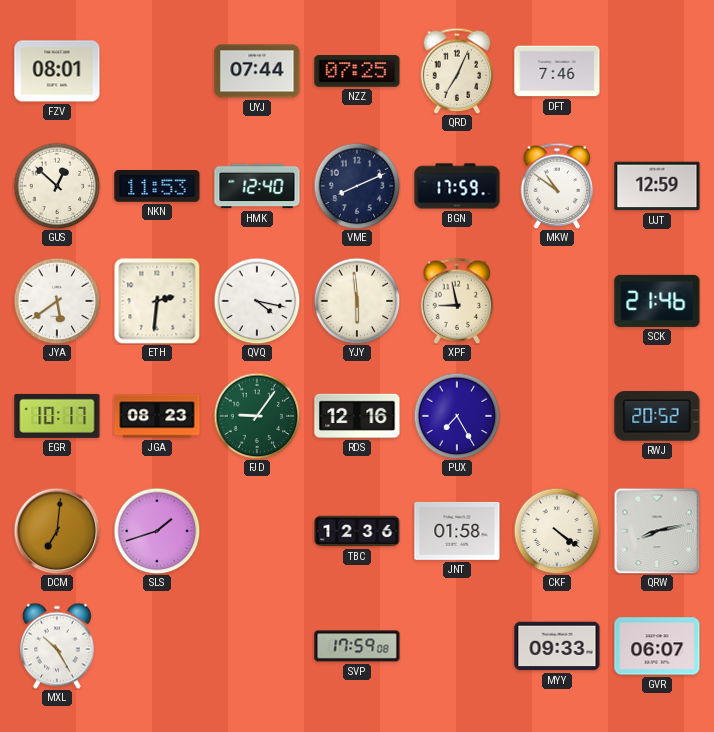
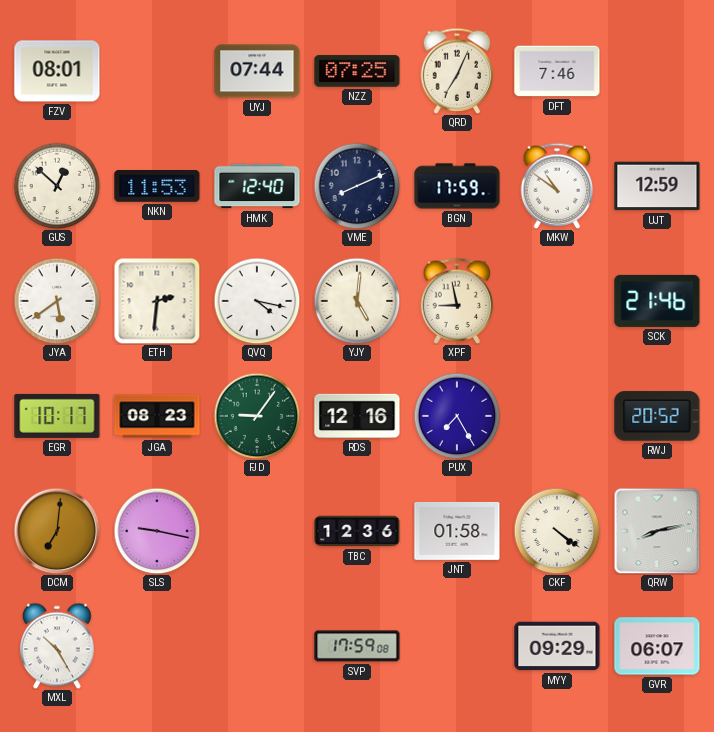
YJY: 5:59 -> 5:01 (357, 301)
SLS: 1:42 -> 9:17 (157, 531)
MYY: 09:33 -> 09:29 (557, 646)
